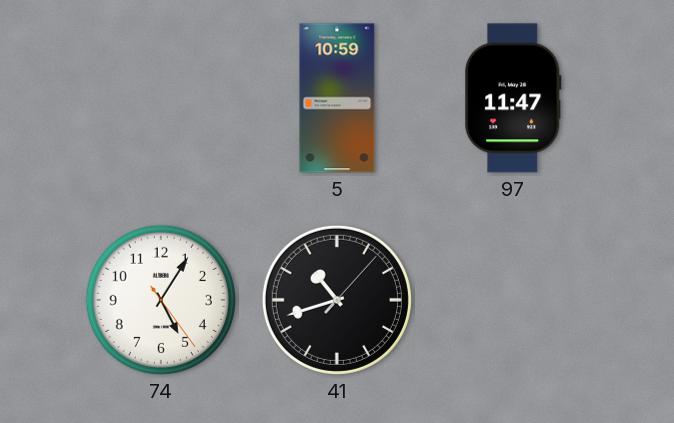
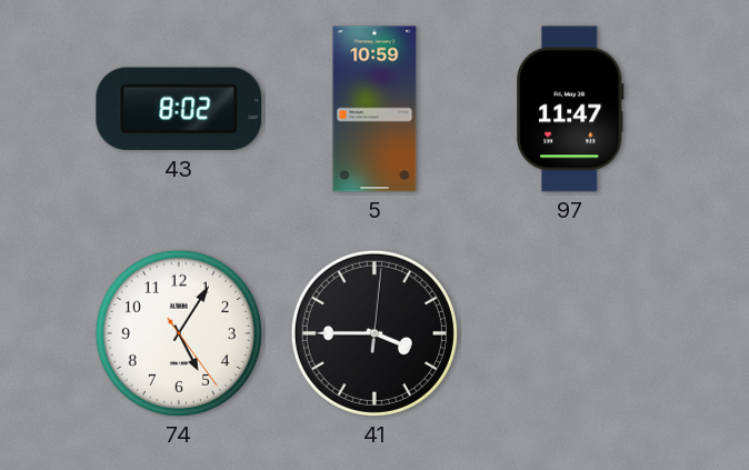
43: none -> 8:02 (179, 109)
41: 10:42 -> 3:45 (374, 333)
